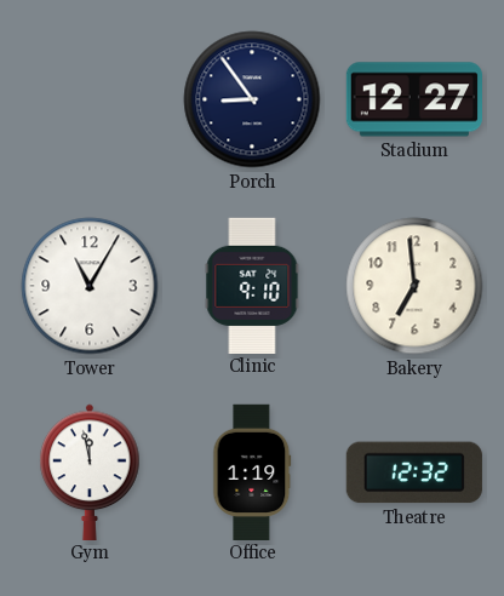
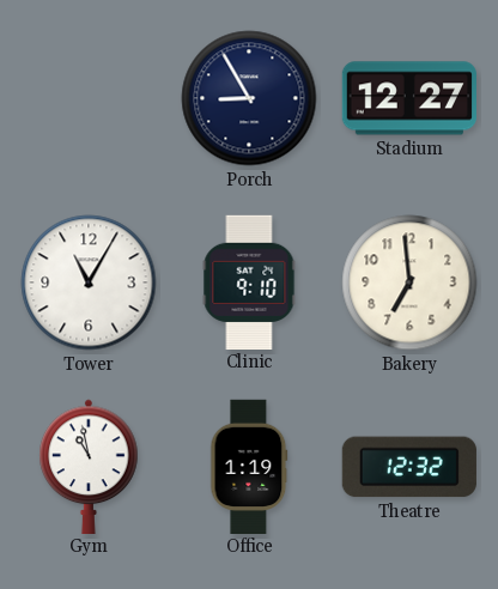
Porch: 8:54 -> 8:55 (249, 98)
Gym: 11:58 -> 10:58 (89, 466)
